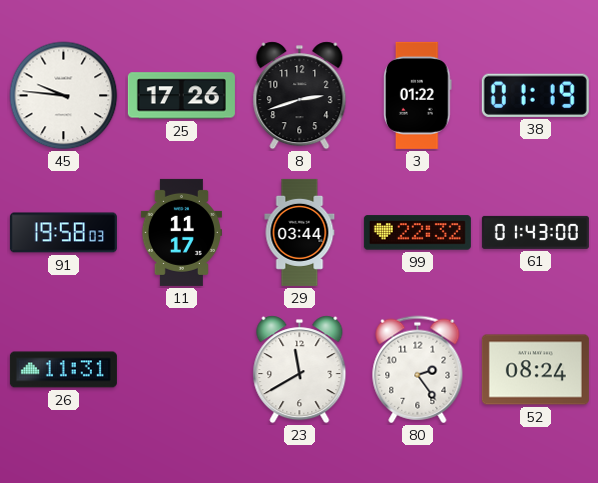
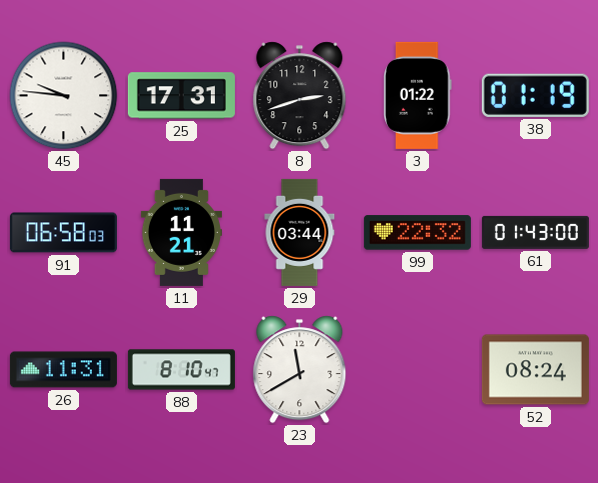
25: 17:26 -> 17:31 (181, 96)
91: 19:58 -> 06:58 (63, 233)
11: 11:17 -> 11:21 (181, 232)
88: none -> 8:10 (181, 370)
80: 2:24 -> none (418, 370)
